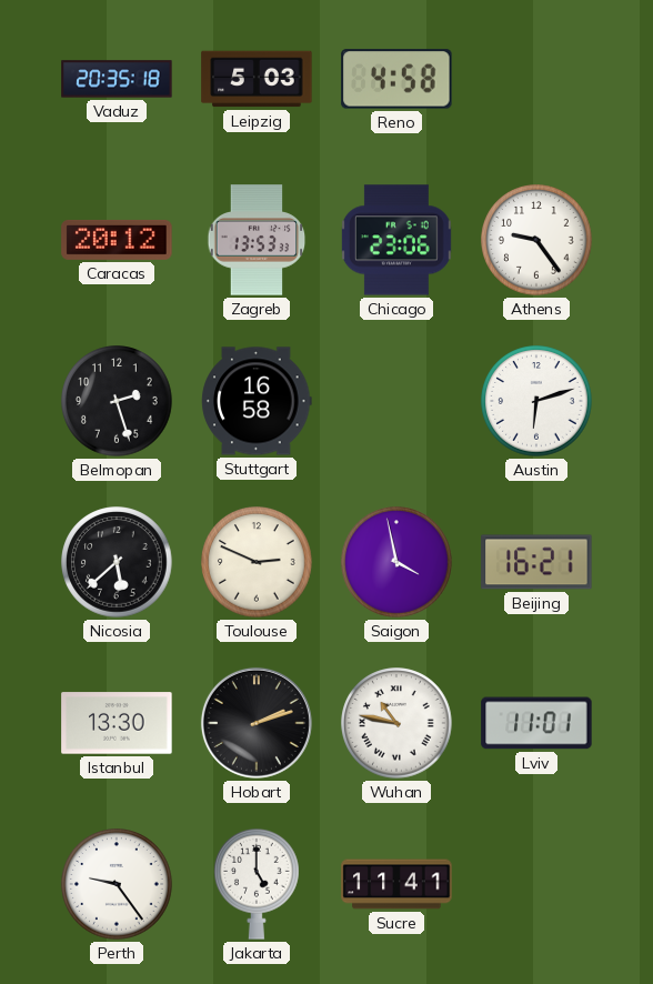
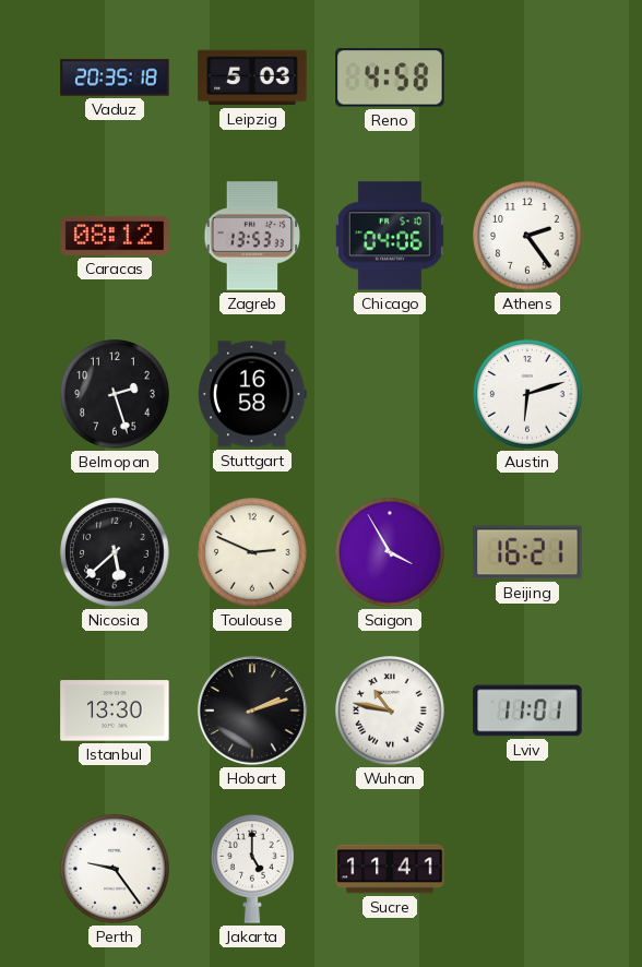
Caracas: 20:12 -> 08:12 (115, 236)
Chicago: 23:06 -> 04:06 (390, 236)
Athens: 9:24 -> 2:24 (527, 236)
Saigon: 3:58 -> 3:55 (390, 552)
